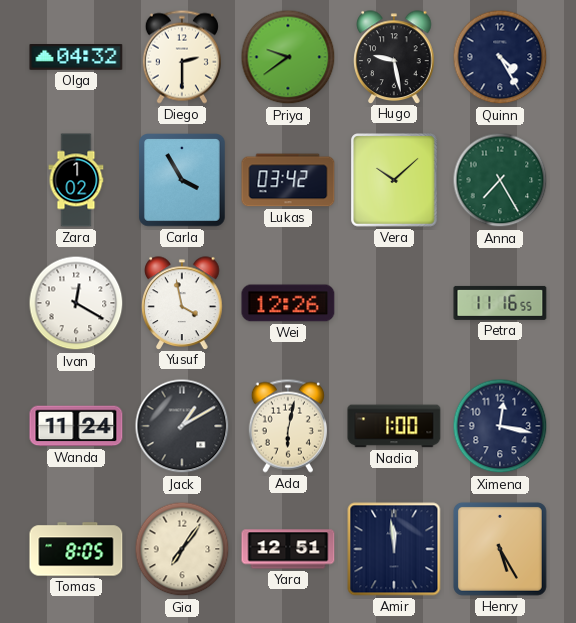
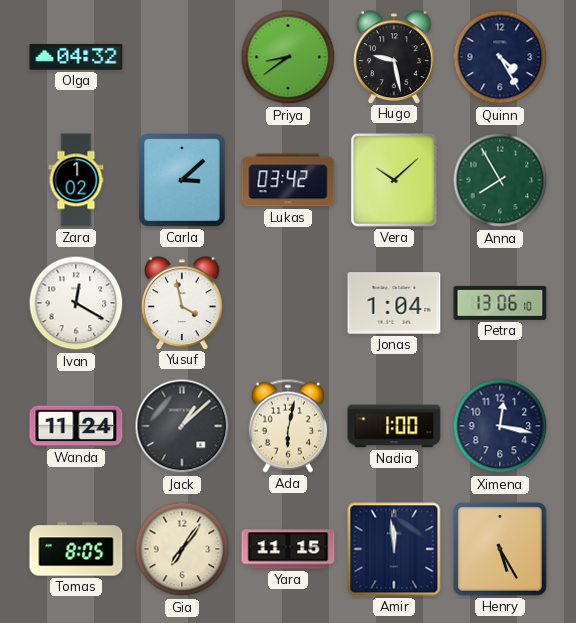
Diego: 2:30 -> none (182, 57)
Priya: 9:39 -> 8:39 (288, 57)
Carla: 3:55 -> 3:08 (183, 180)
Anna: 7:25 -> 7:55 (500, 180)
Wei: 12:26 -> none (288, 303)
Jonas: none -> 1:04 (394, 303)
Petra: 11:16 -> 13:06 (500, 303)
Jack: 1:10 -> 1:08 (182, 426)
Yara: 12:51 -> 11:15 (288, 549)
